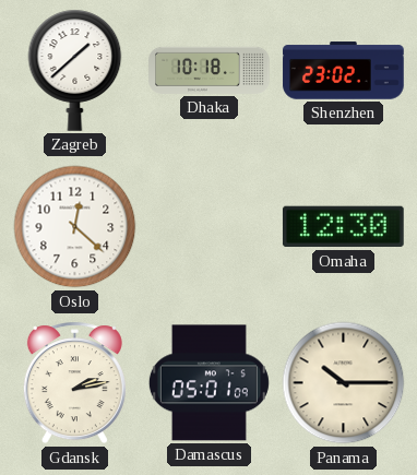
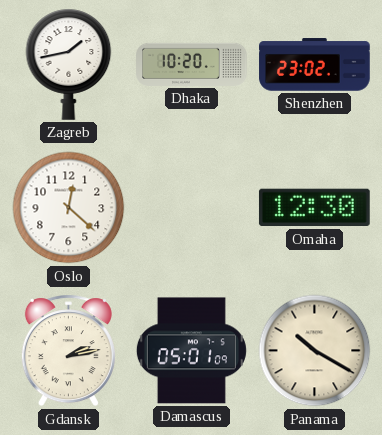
Zagreb: 1:38 -> 1:43 (69, 64)
Dhaka: 10:18 -> 10:20 (192, 64)
Panama: 10:15 -> 10:20 (315, 351)
